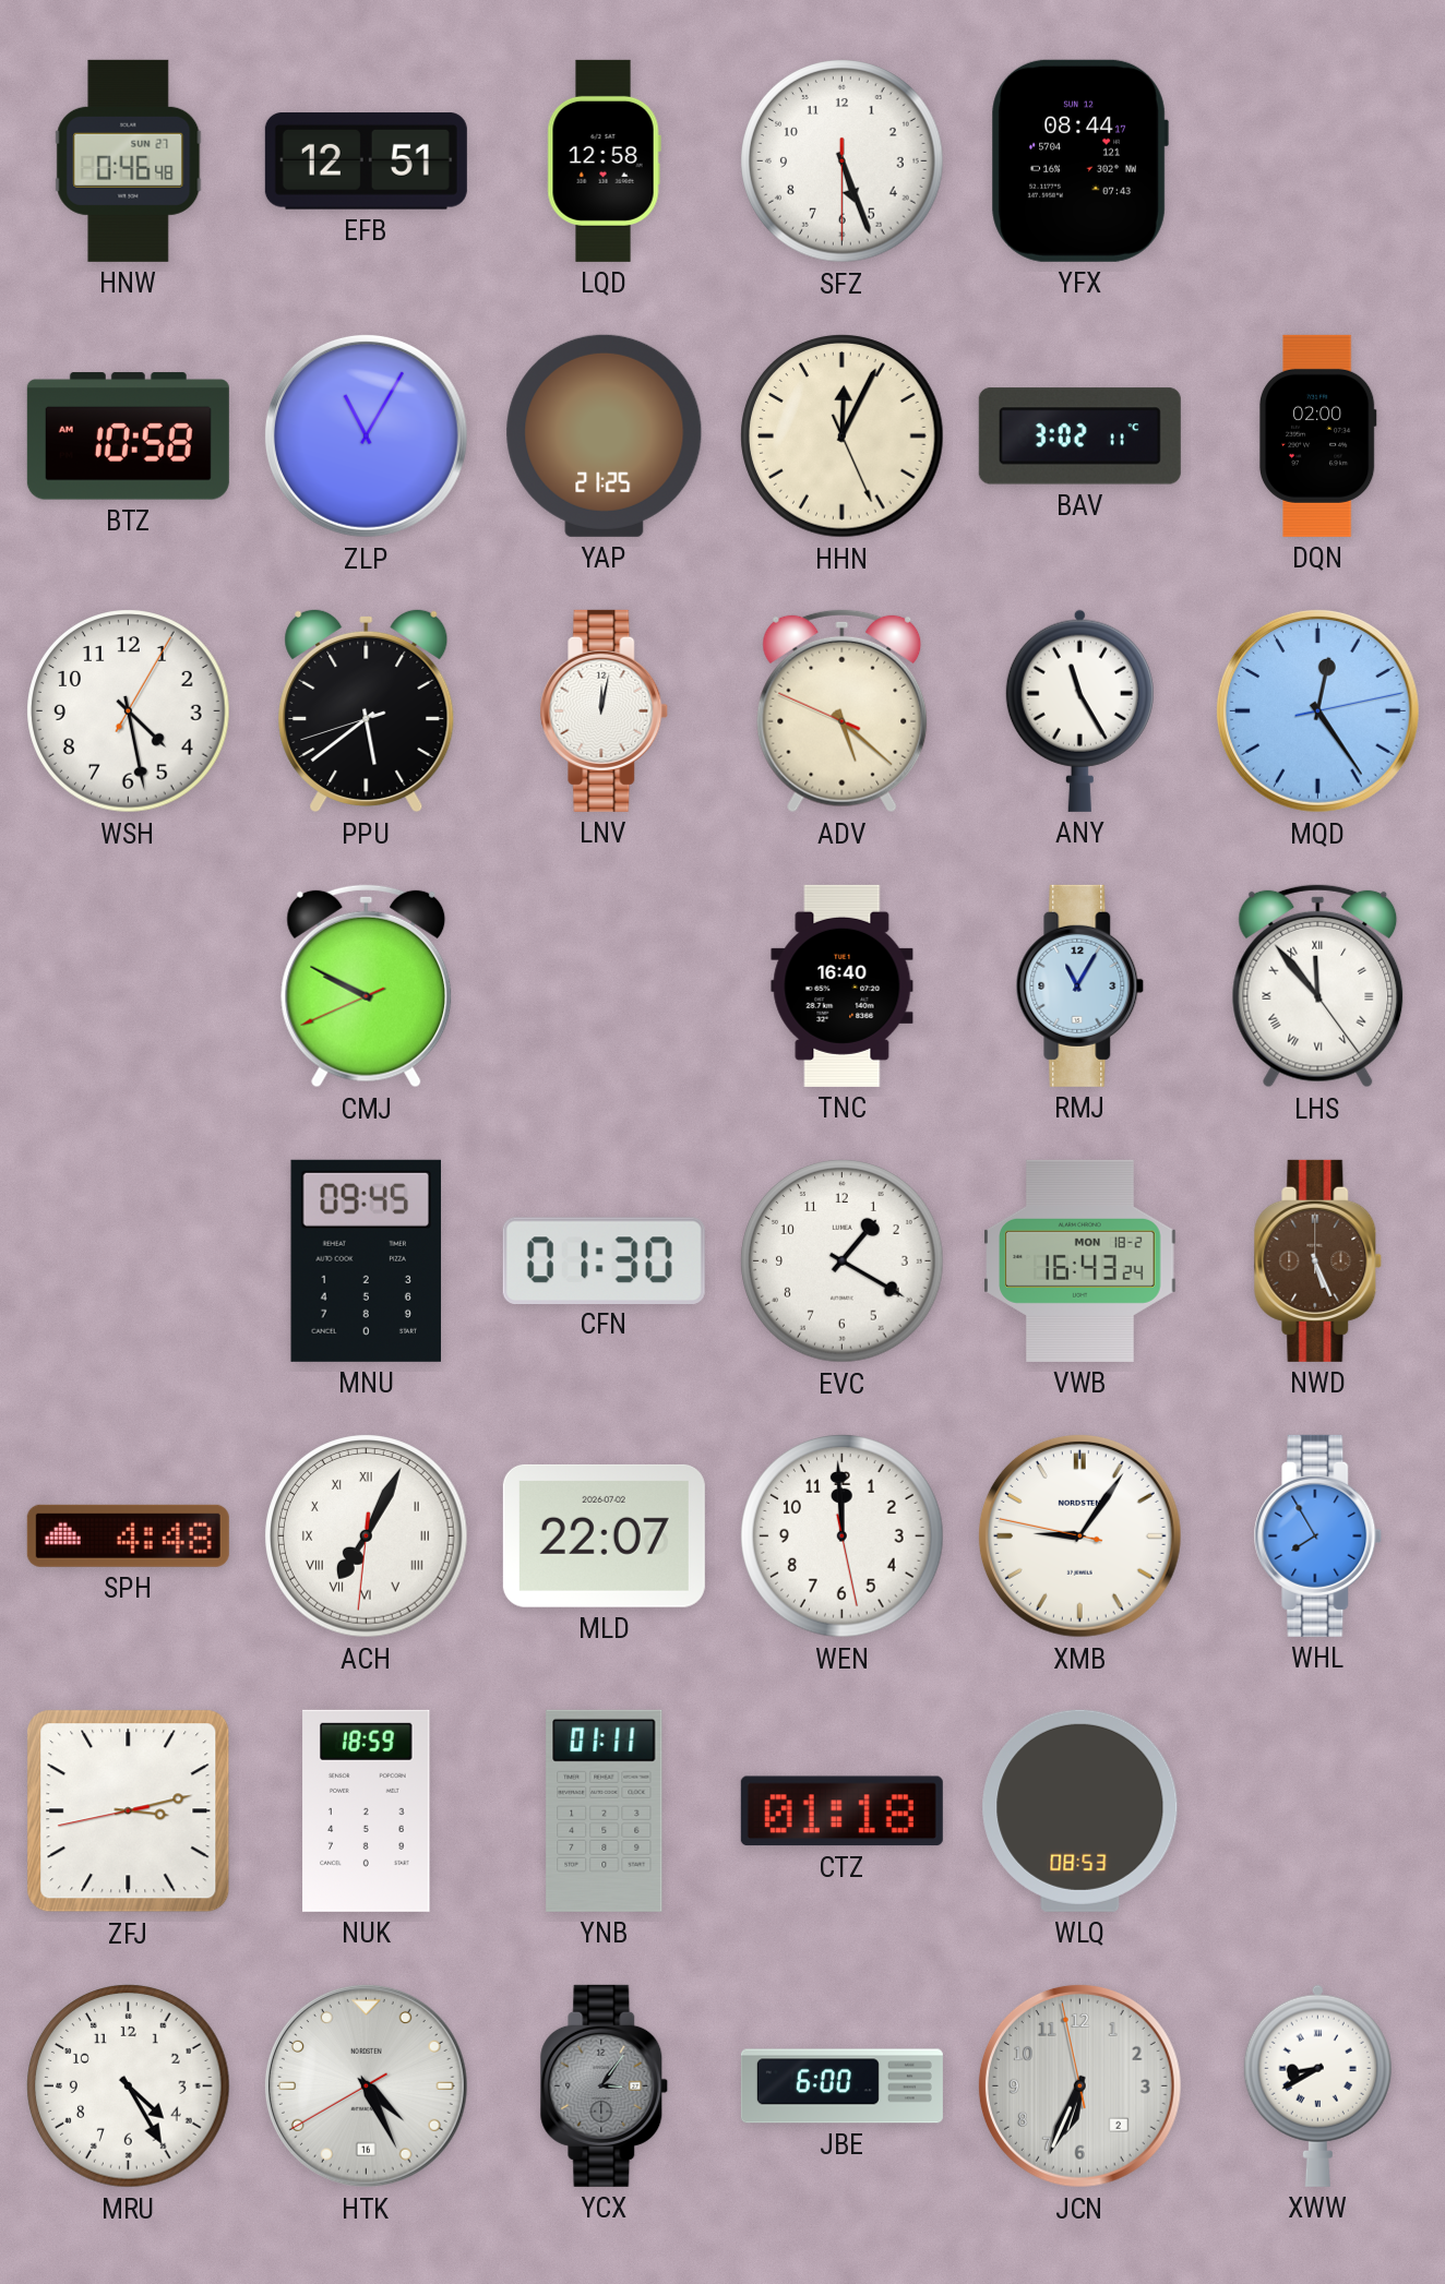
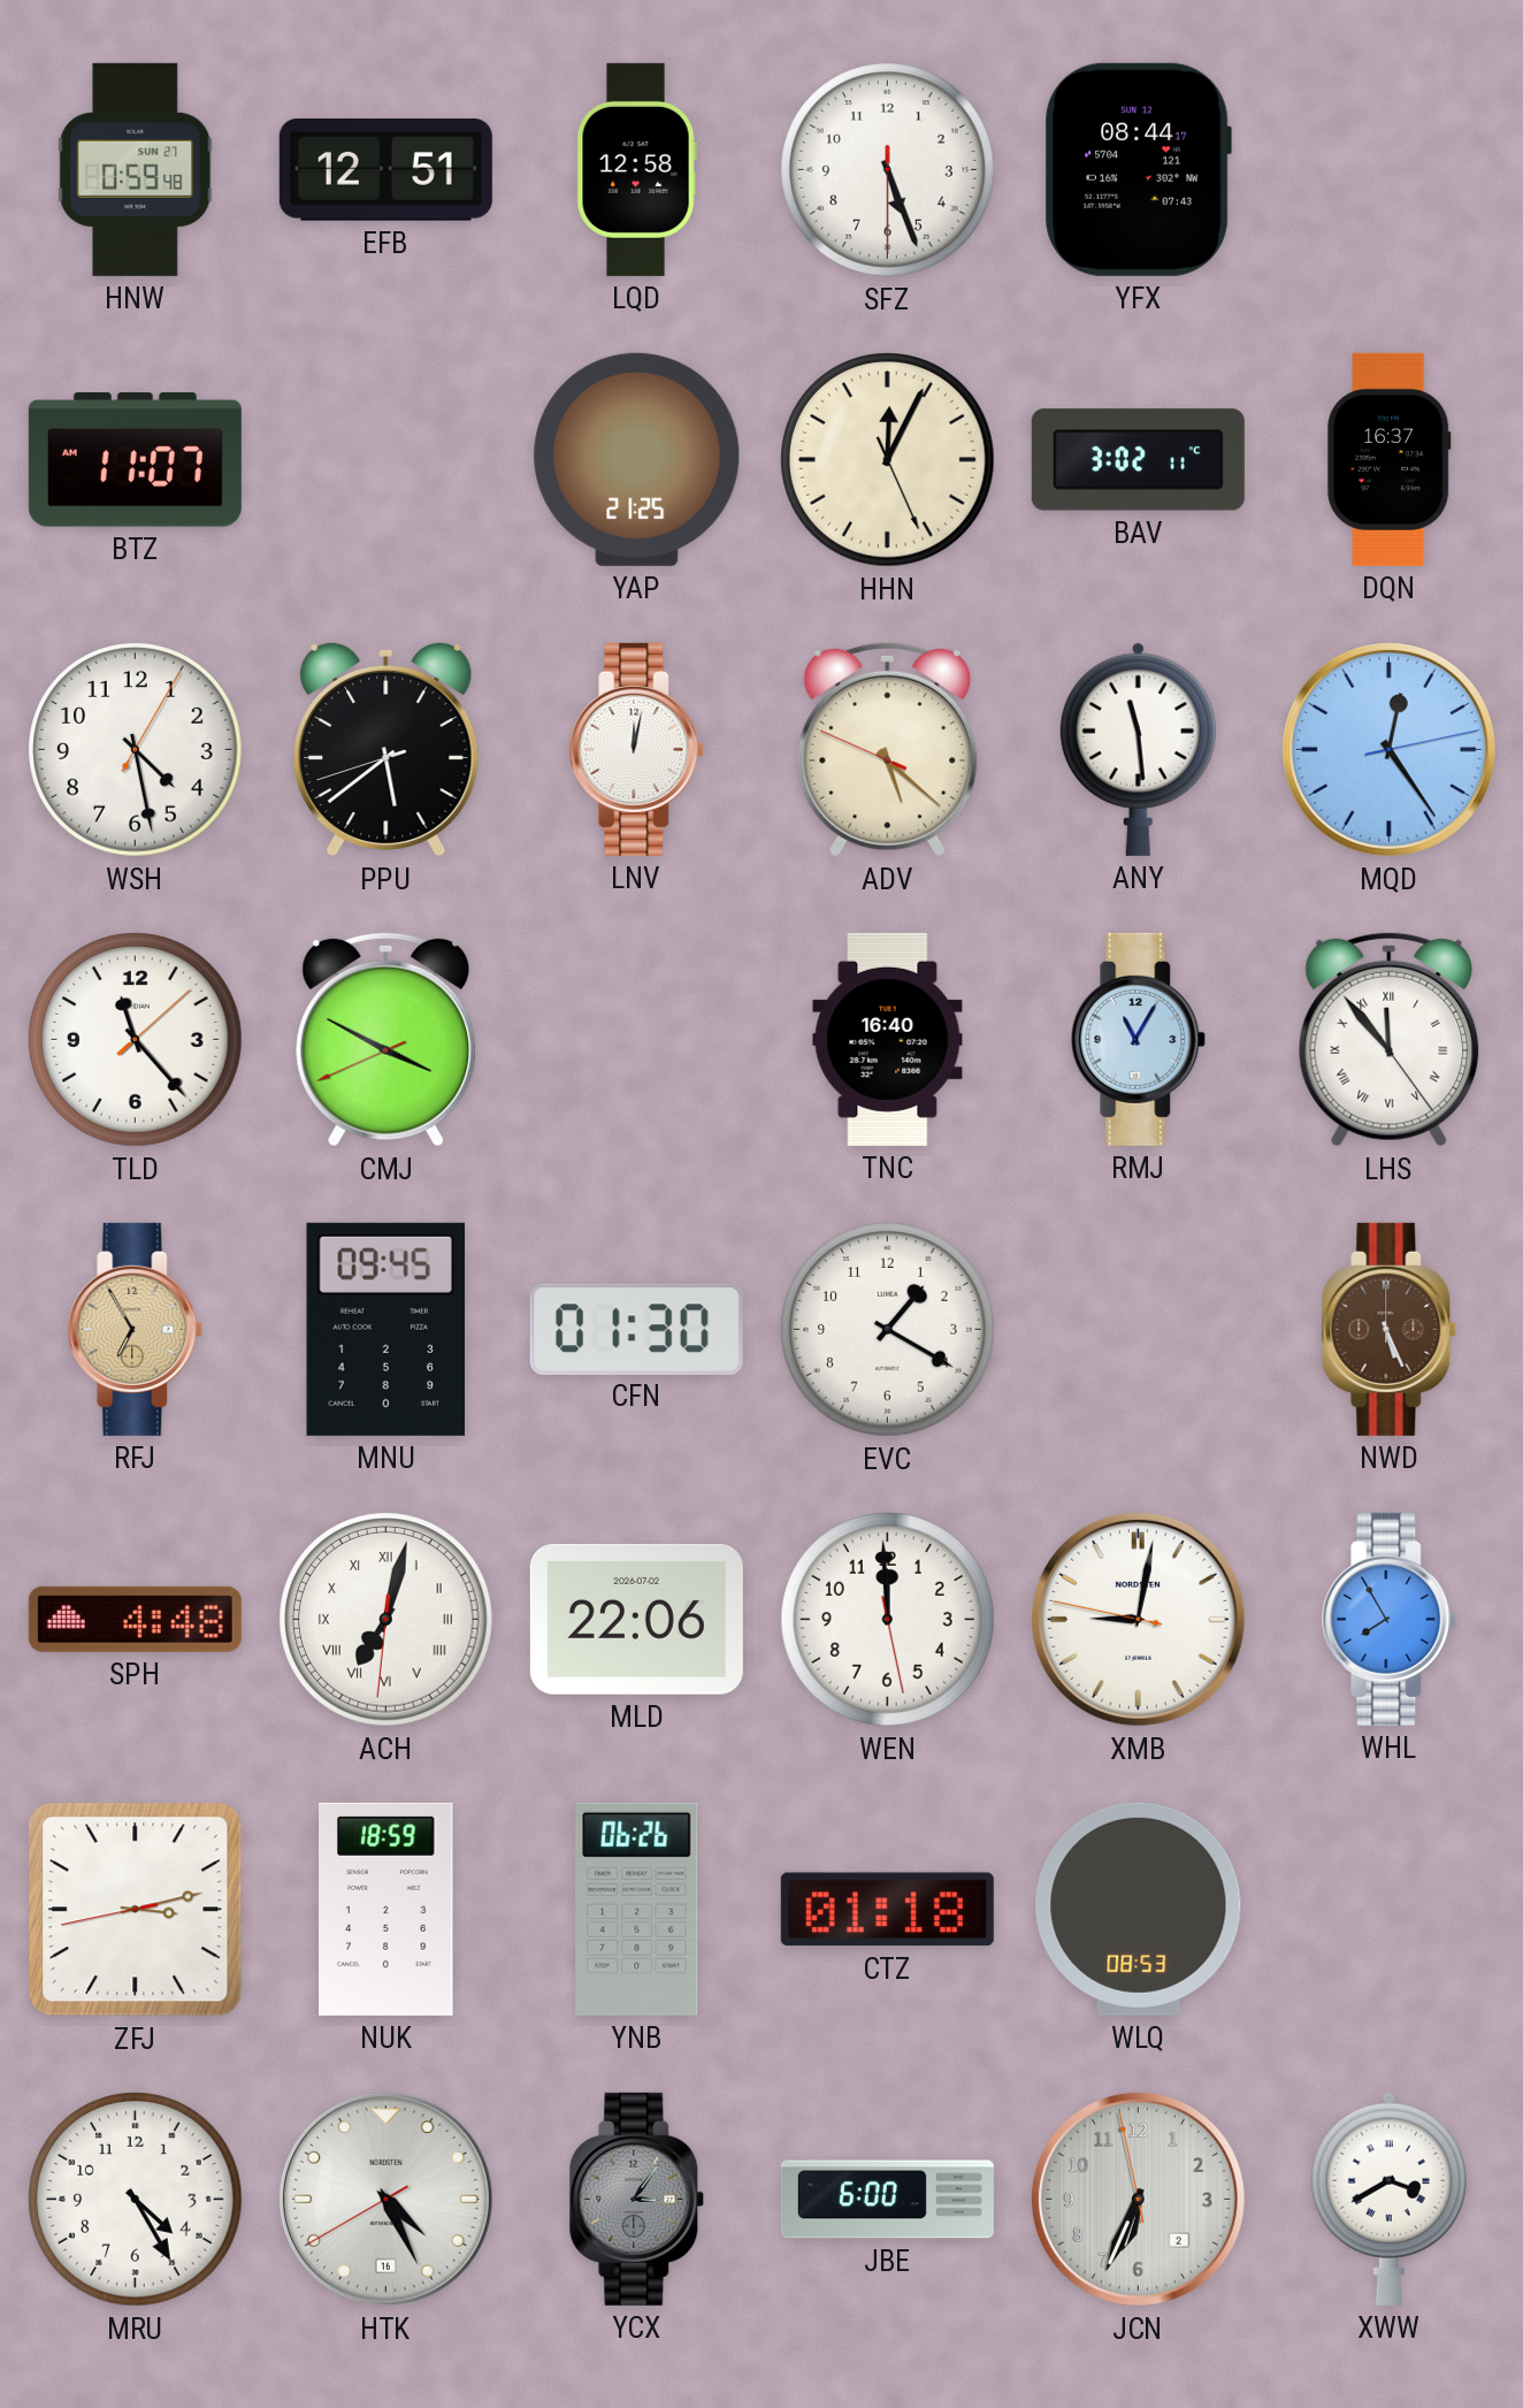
HNW: 0:46 -> 0:59 (136, 169)
BTZ: 10:58 -> 11:07 (135, 460)
ZLP: 11:05 -> none (366, 435)
DQN: 02:00 -> 16:37 (1388, 459)
ANY: 11:25 -> 11:29 (1138, 749)
TLD: none -> 11:23 (136, 1040)
CMJ: 9:49 -> 3:49 (387, 1039)
RFJ: none -> 6:55 (136, 1329)
VWB: 16:43 -> none (1080, 1260)
ACH: 7:04 -> 7:02 (387, 1620)
MLD: 22:07 -> 22:06 (636, 1619)
XMB: 9:05 -> 9:01 (1138, 1619)
YNB: 01:11 -> 06:26 (637, 1909)
XWW: 8:40 -> 3:40 (1388, 2199)
